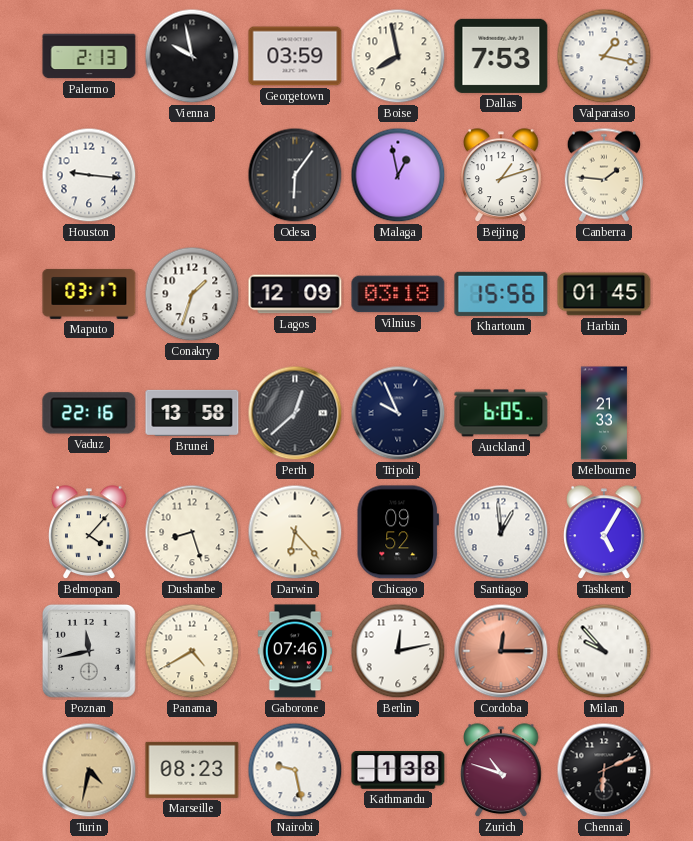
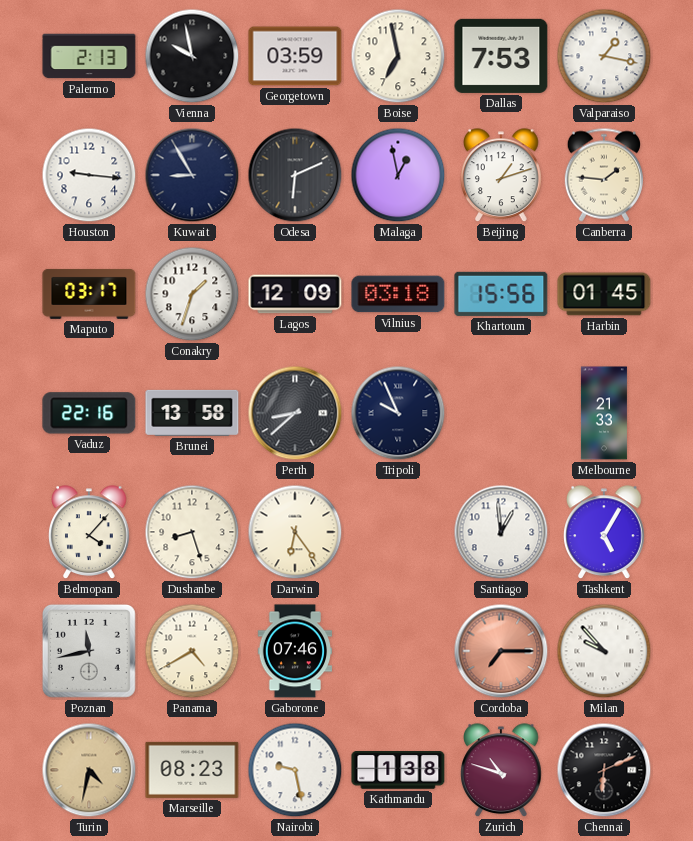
Boise: 7:58 -> 6:58 (398, 56)
Kuwait: none -> 8:55 (192, 175)
Odesa: 6:06 -> 6:11 (295, 175)
Perth: 12:38 -> 8:38 (295, 413)
Auckland: 6:05 -> none (501, 413)
Darwin: 6:23 -> 6:24 (295, 532)
Chicago: 09:52 -> none (398, 532)
Berlin: 12:13 -> none (398, 651)
Cordoba: 12:15 -> 7:15 (501, 651)
